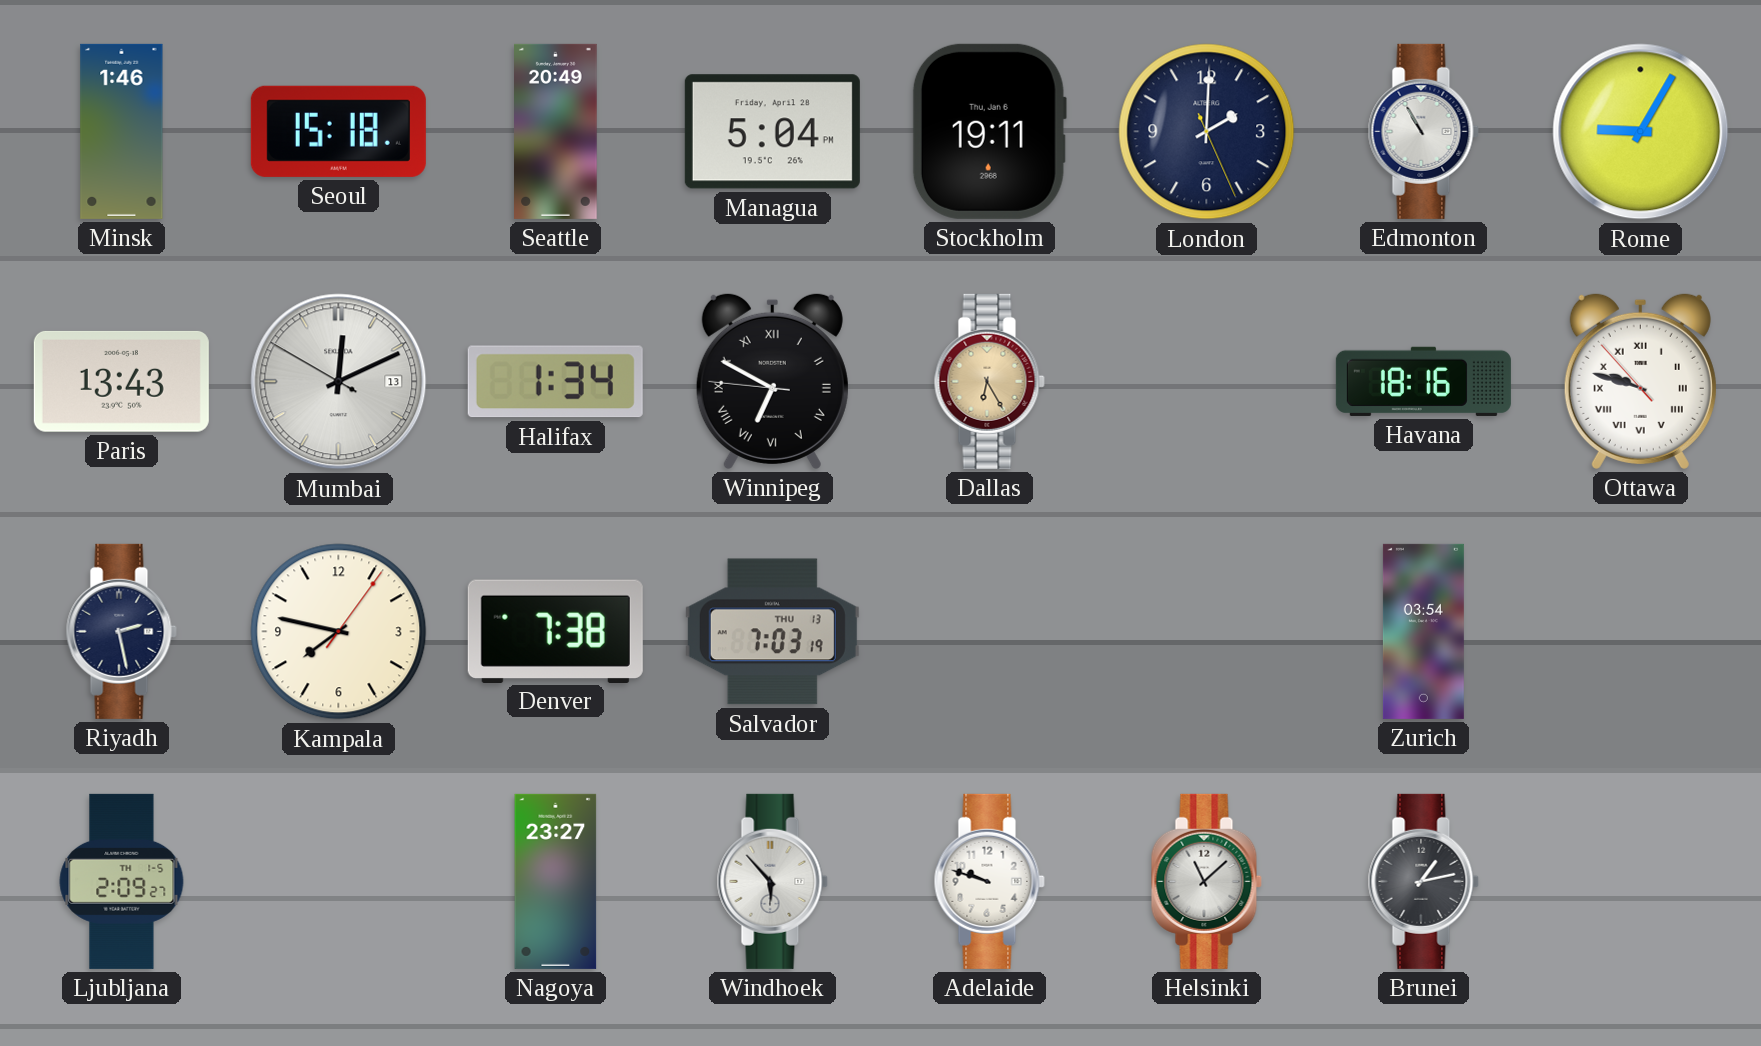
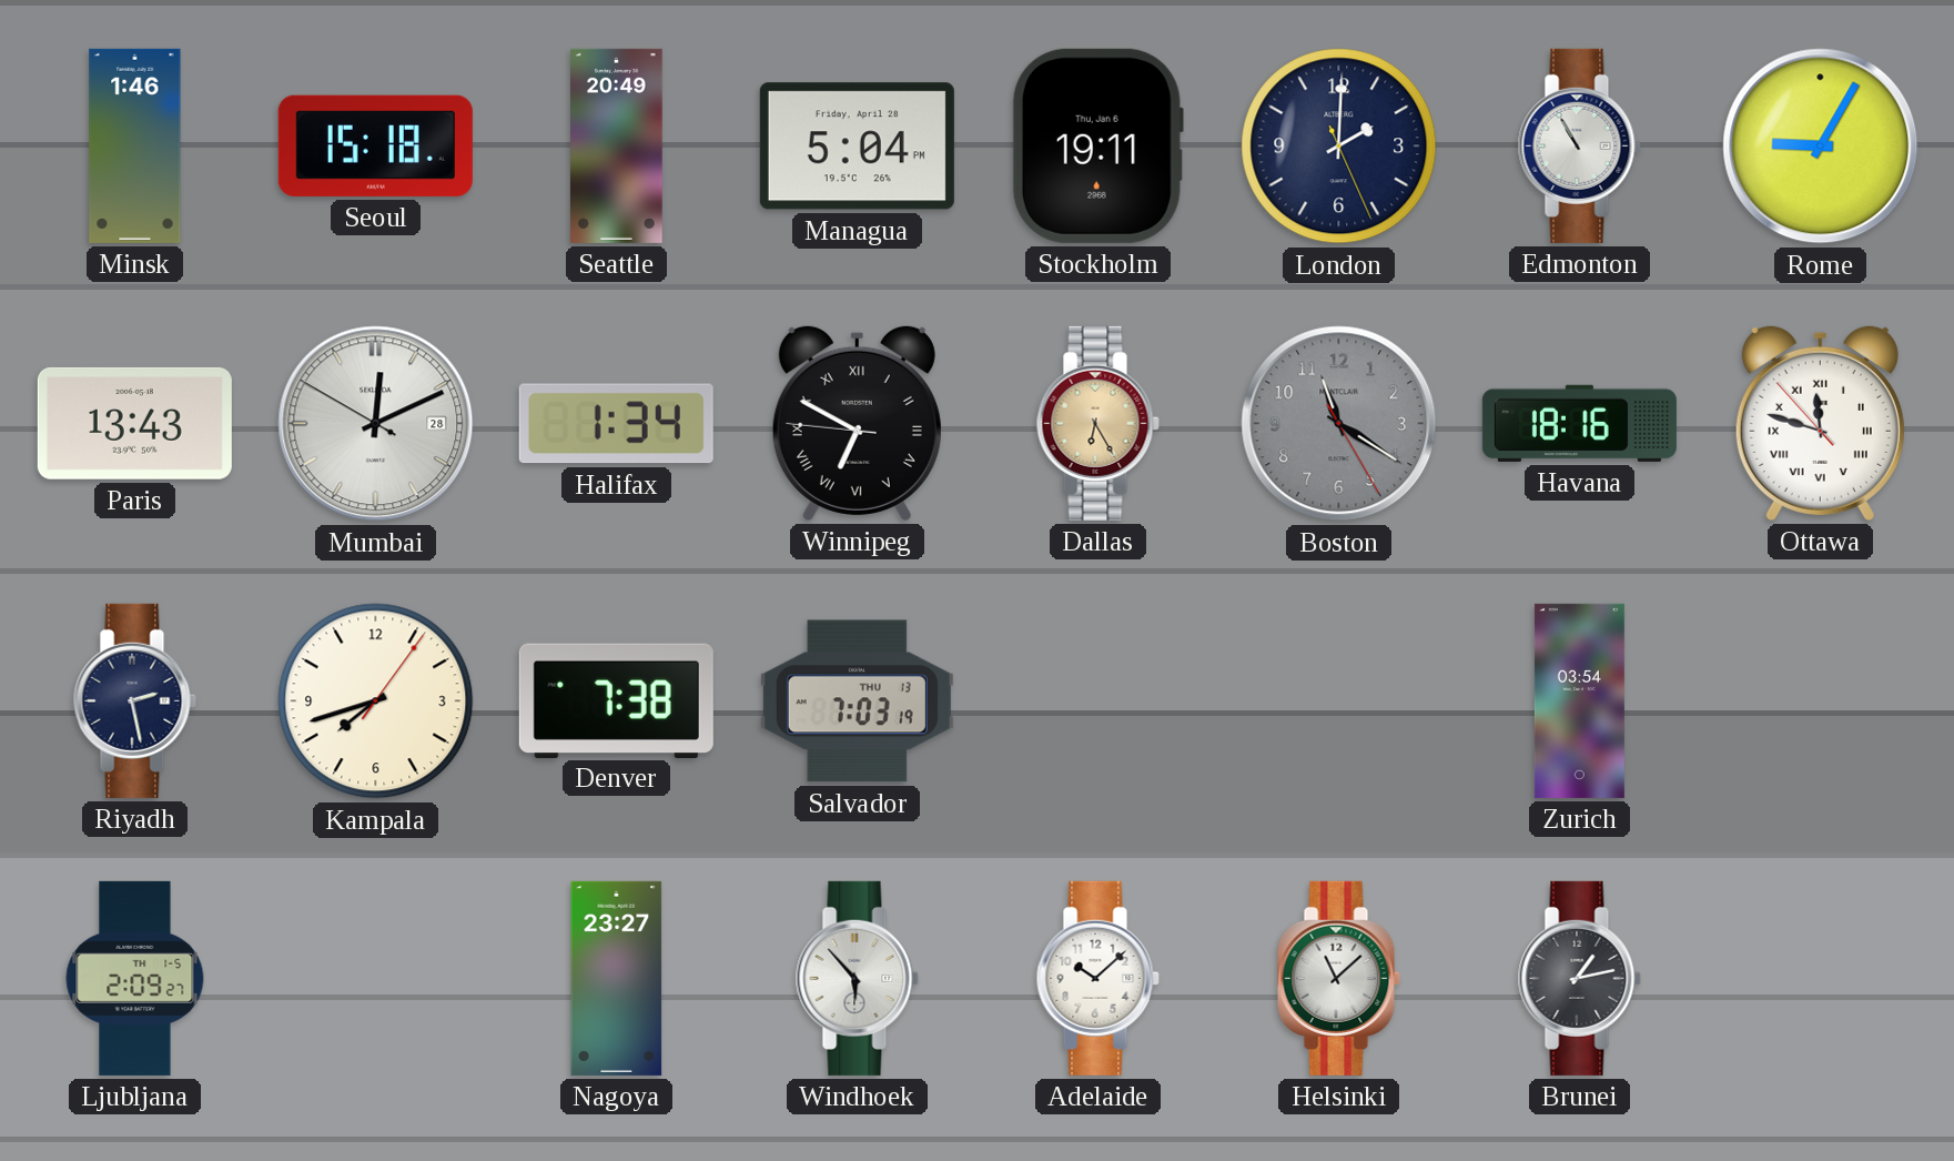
Mumbai date: 13 -> 28 (376, 424)
Boston: none -> 11:20 (1339, 424)
Ottawa: 9:47 -> 11:47 (1820, 423)
Kampala: 7:47 -> 7:42 (376, 701)
Adelaide: 9:48 -> 10:08 (1097, 978)
